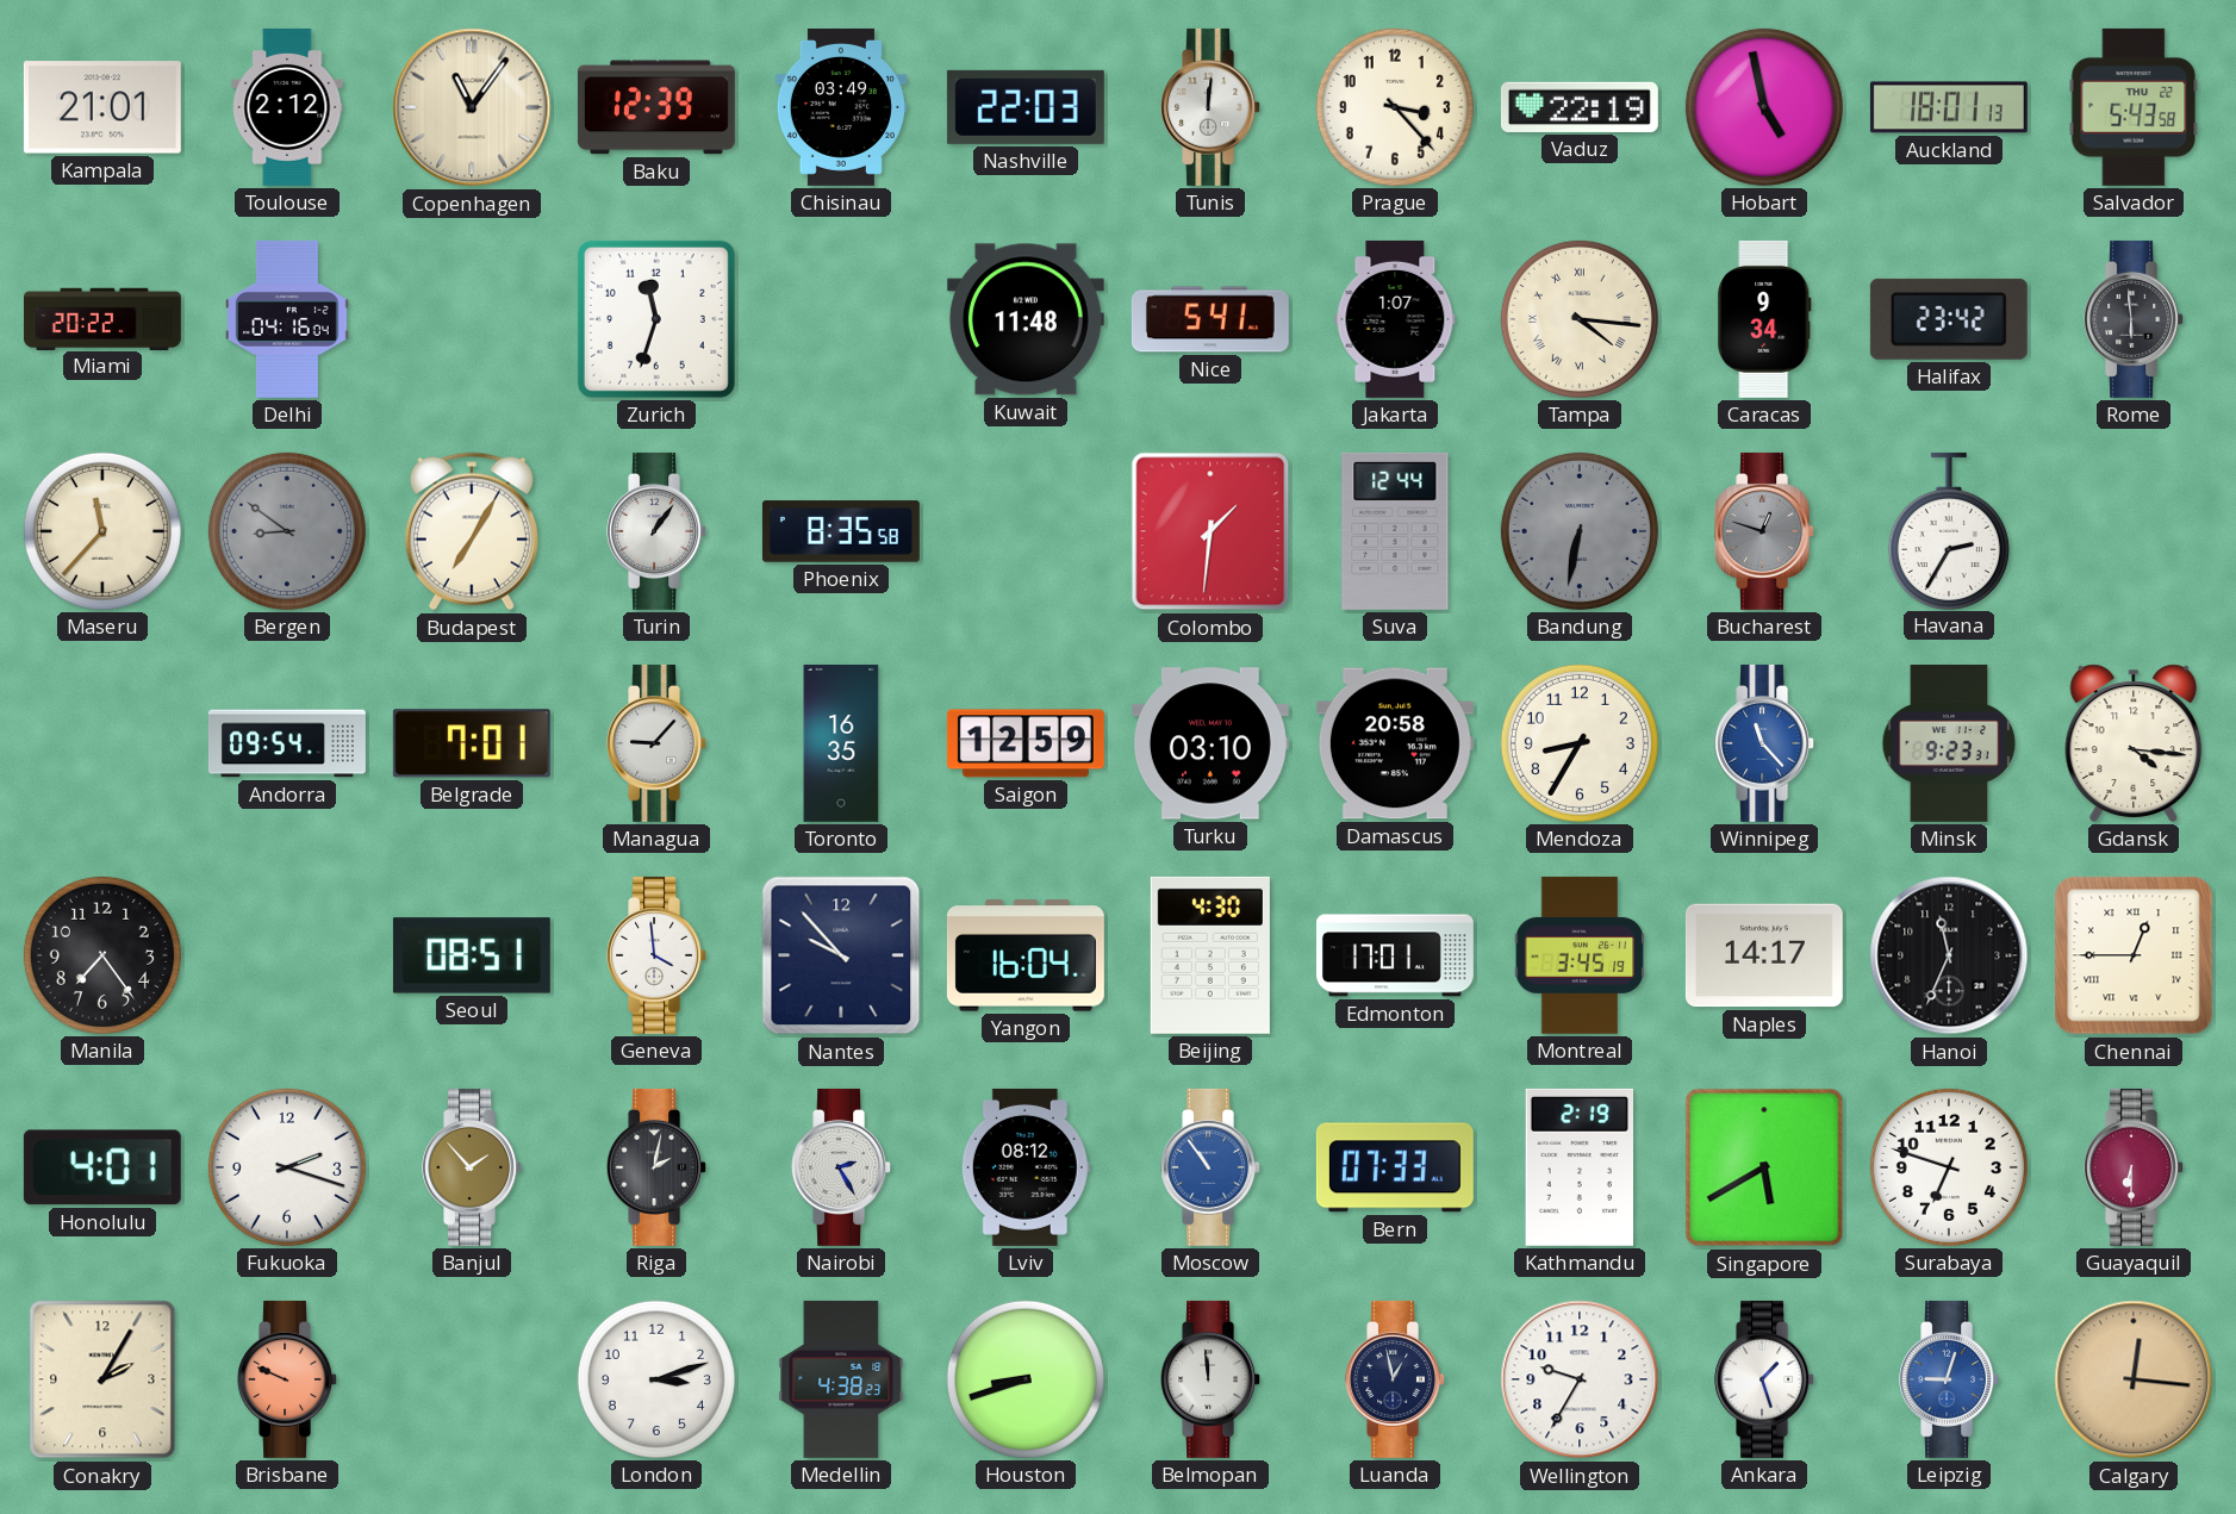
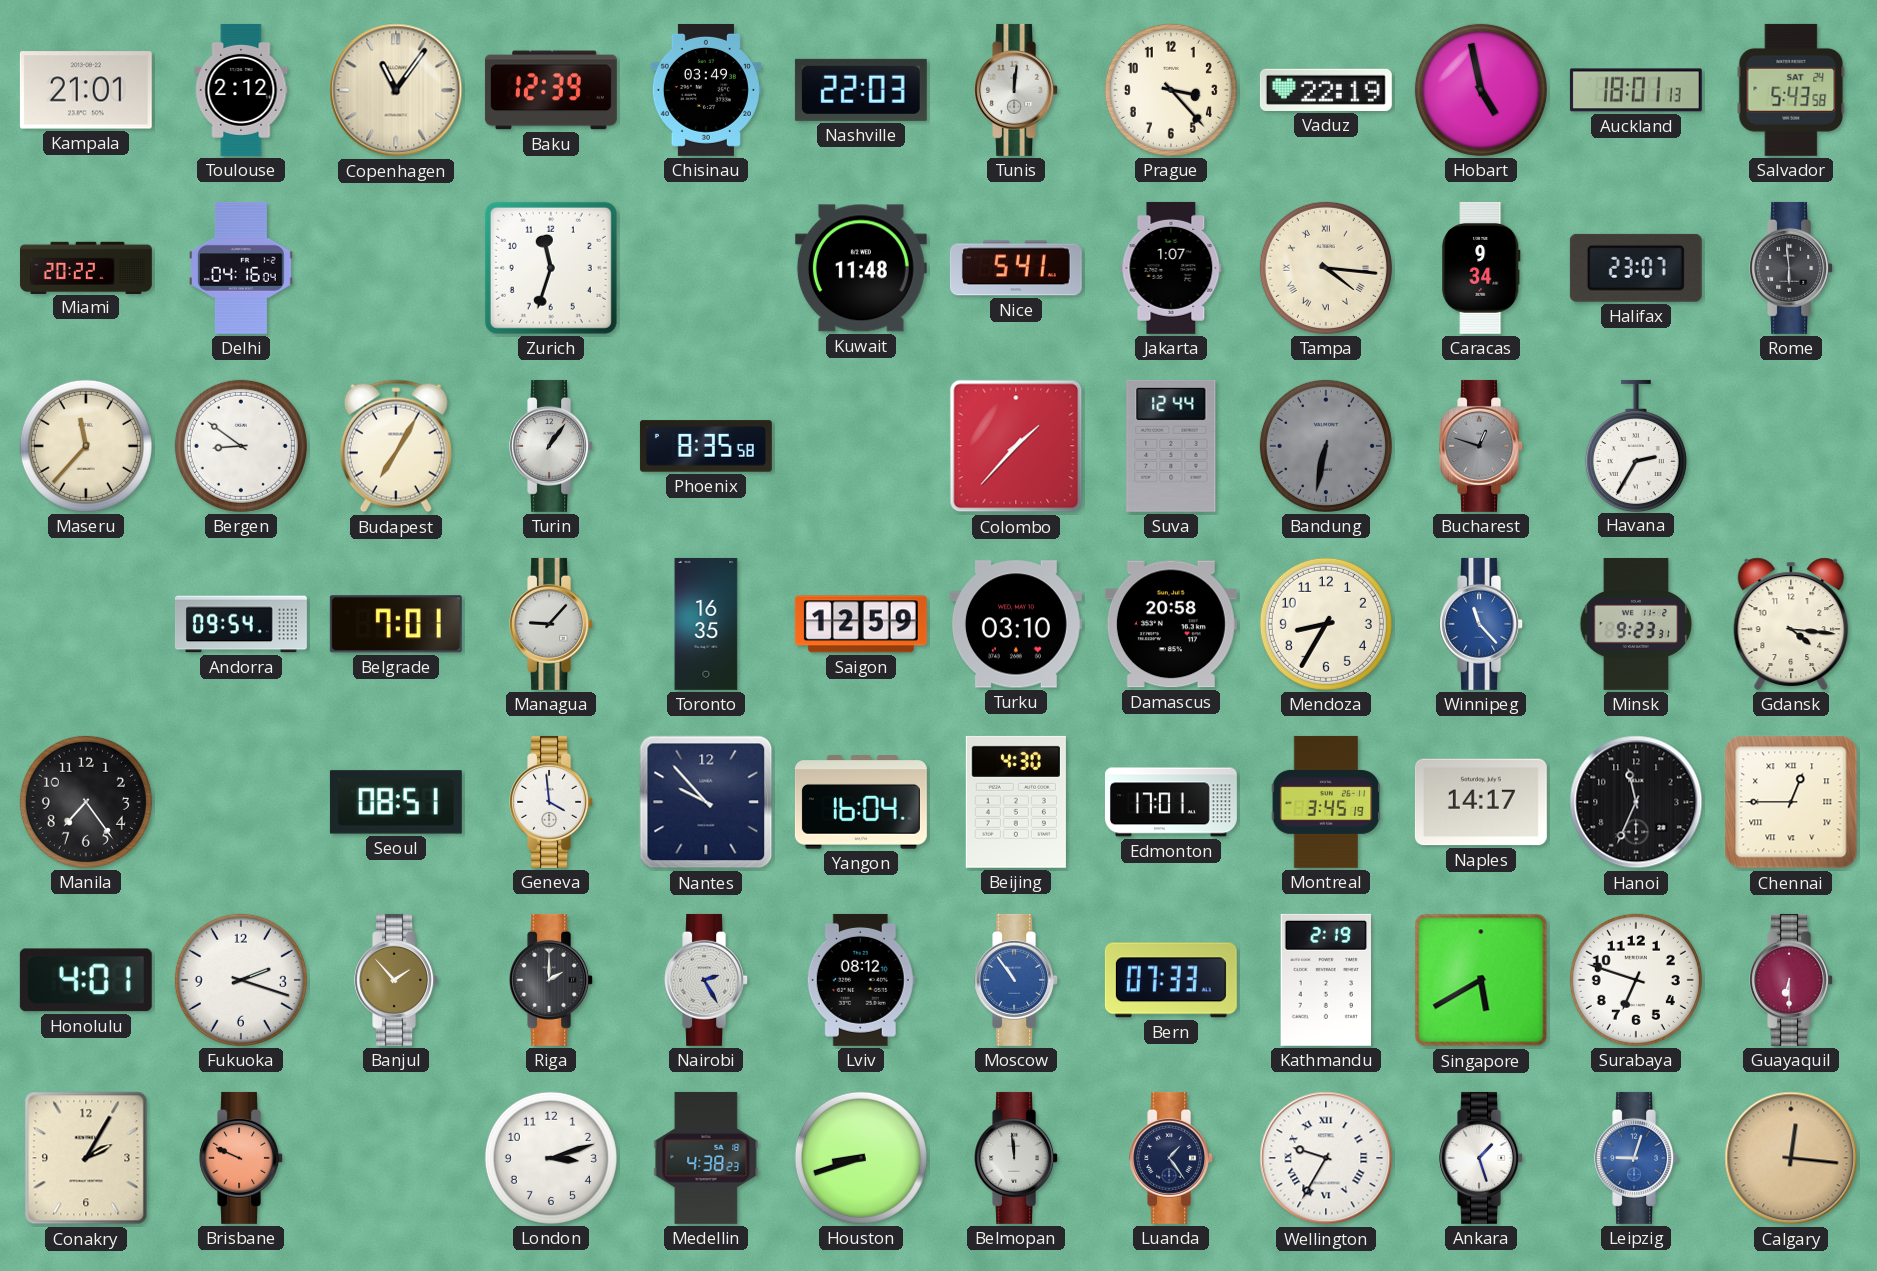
Salvador date: THU 22 -> SAT 24 (1791, 90)
Halifax: 23:42 -> 23:07 (1636, 268)
Bergen dial: grey -> white (241, 446)
Colombo: 1:31 -> 1:37 (1016, 446)
Riga: 2:02 -> 2:00 (552, 980)
Luanda: 12:58 -> 1:24 (1172, 1158)
Wellington numerals: Arabic -> Roman (1326, 1158)
